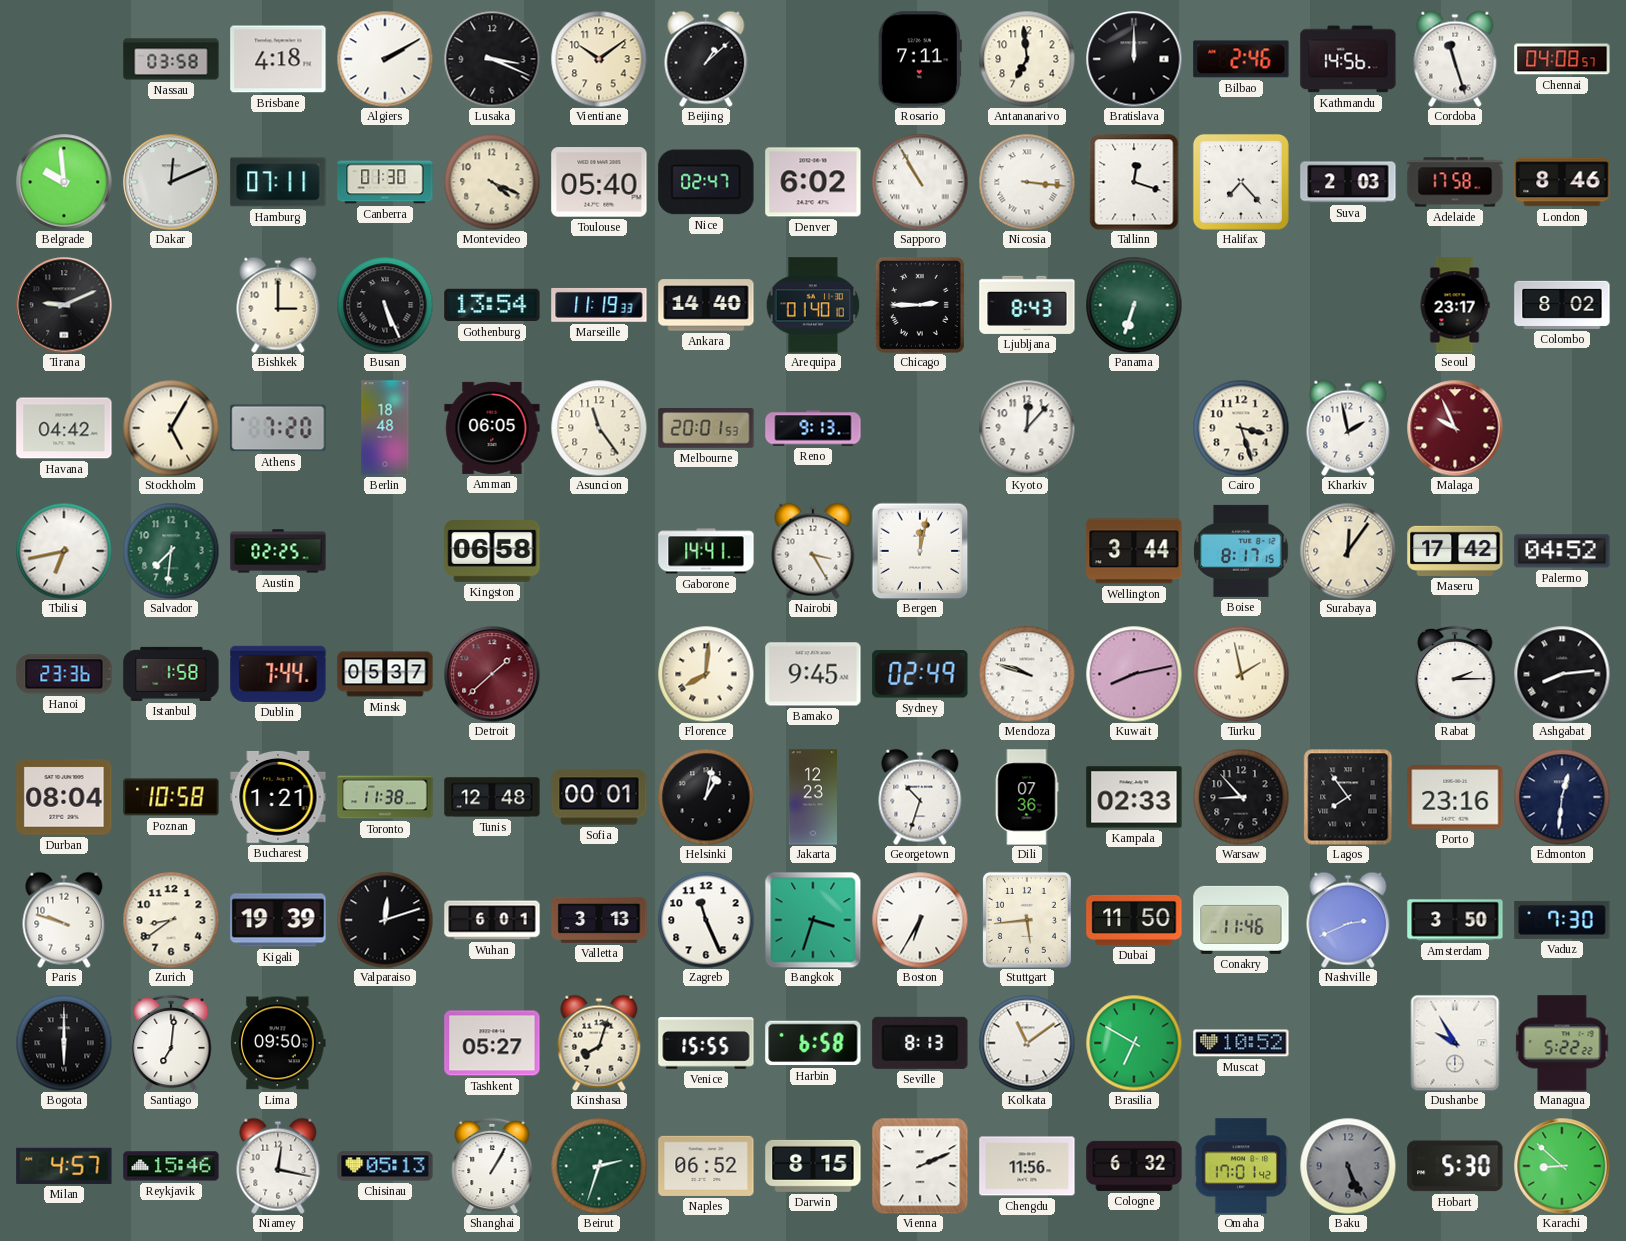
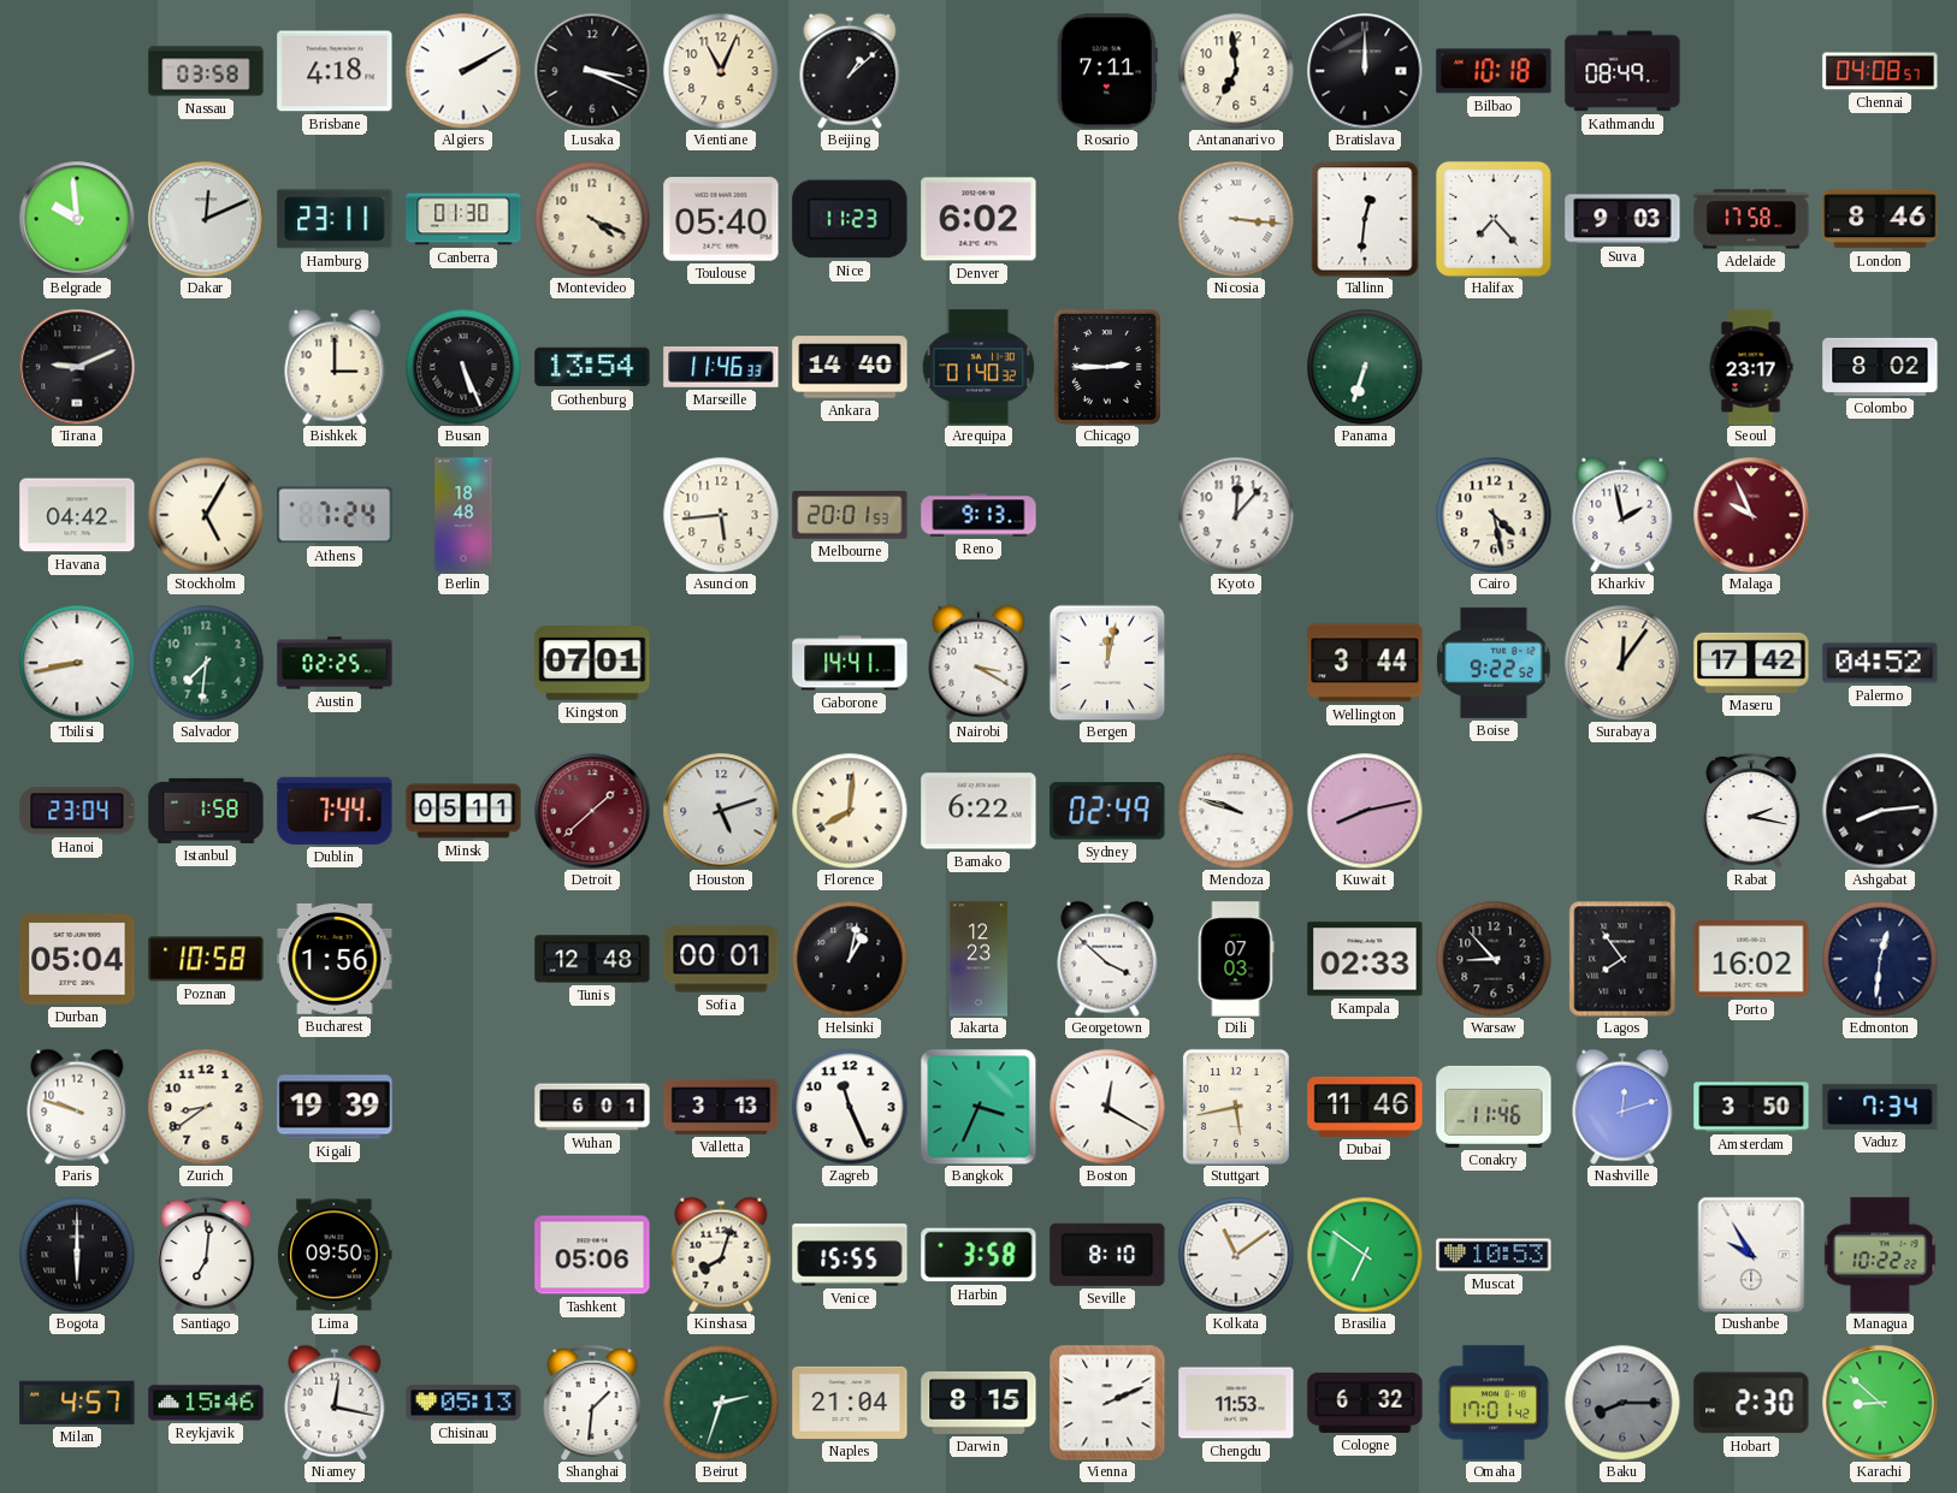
Vientiane: 10:09 -> 11:04 (721, 71)
Bilbao: 2:46 -> 10:18 (1494, 71)
Kathmandu: 14:56 -> 08:49 (1622, 71)
Cordoba: 11:27 -> none (1455, 59)
Hamburg: 07:11 -> 23:11 (335, 219)
Nice: 02:47 -> 11:23 (850, 219)
Sapporo: 10:55 -> none (920, 182)
Tallinn: 12:18 -> 12:31 (1365, 219)
Suva: 2:03 -> 9:03 (1622, 219)
Marseille: 11:19 -> 11:46 (721, 367)
Arequipa: 01:40:10 -> 01:40:32 (978, 367)
Ljubljana: 8:43 -> none (1027, 305)
Athens: 7:20 -> 7:24 (335, 515)
Amman: 06:05 -> none (492, 428)
Asuncion: 11:24 -> 5:44 (721, 515)
Cairo: 3:27 -> 4:28 (1494, 515)
Tbilisi: 6:43 -> 8:43 (77, 663)
Kingston: 06:58 -> 07:01 (592, 663)
Nairobi: 3:25 -> 3:20 (978, 663)
Boise: 8:17 -> 9:22 (1495, 663)
Hanoi: 23:36 -> 23:04 (77, 811)
Minsk: 05:37 -> 05:11 (463, 811)
Houston: none -> 5:12 (721, 811)
Bamako: 9:45 -> 6:22 (978, 811)
Turku: 1:58 -> none (1241, 674)
Rabat: 2:15 -> 2:17 (1751, 811)
Durban: 08:04 -> 05:04 (77, 959)
Bucharest: 1:21 -> 1:56 (335, 959)
Toronto: 11:38 -> none (385, 797)
Georgetown: 10:33 -> 3:52 (1107, 959)
Dili: 07:36 -> 07:03 (1236, 959)
Porto: 23:16 -> 16:02 (1751, 959)
Valparaiso: 12:12 -> none (385, 920)
Bangkok: 3:33 -> 3:34 (978, 1107)
Boston: 6:35 -> 12:20 (1107, 1107)
Stuttgart: 5:44 -> 5:43 (1236, 1107)
Dubai: 11:50 -> 11:46 (1365, 1107)
Nashville: 2:41 -> 12:12 (1622, 1107)
Vaduz: 7:30 -> 7:34 (1880, 1107)
Tashkent: 05:27 -> 05:06 (592, 1255)
Harbin: 6:58 -> 3:58 (978, 1255)
Seville: 8:13 -> 8:10 (1107, 1255)
Brasilia: 6:50 -> 6:51 (1365, 1255)
Muscat: 10:52 -> 10:53 (1494, 1255)
Managua: 5:22 -> 10:22 (1880, 1255)
Shanghai: 1:05 -> 1:31 (592, 1403)
Naples: 06:52 -> 21:04 (850, 1403)
Chengdu: 11:56 -> 11:53 (1236, 1403)
Baku: 5:26 -> 8:15 (1622, 1403)
Hobart: 5:30 -> 2:30 (1751, 1403)
